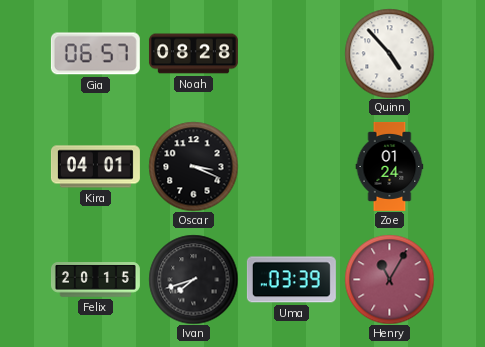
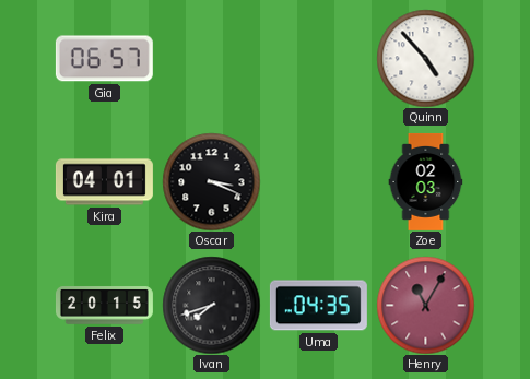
Noah: 08:28 -> none (193, 54)
Zoe: 01:24 -> 02:03 (426, 181)
Uma: 03:39 -> 04:35 (318, 306)
